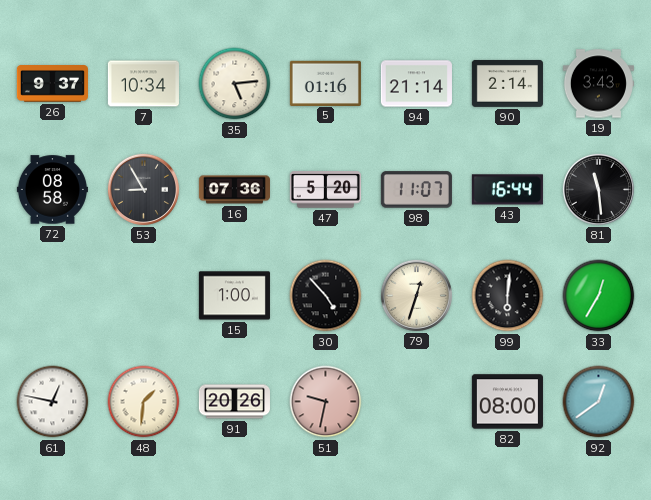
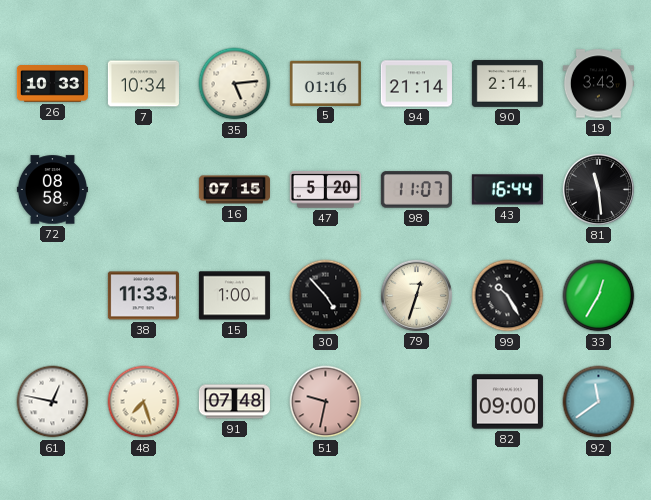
26: 9:37 -> 10:33 (52, 84)
53: 8:55 -> none (143, 189)
16: 07:36 -> 07:15 (234, 190)
38: none -> 11:33 (143, 296)
99: 6:01 -> 10:25 (508, 296)
48: 1:31 -> 7:27 (144, 402)
91: 20:26 -> 07:48 (234, 402)
82: 08:00 -> 09:00 (507, 402)
92: 12:39 -> 11:39 (599, 402)
